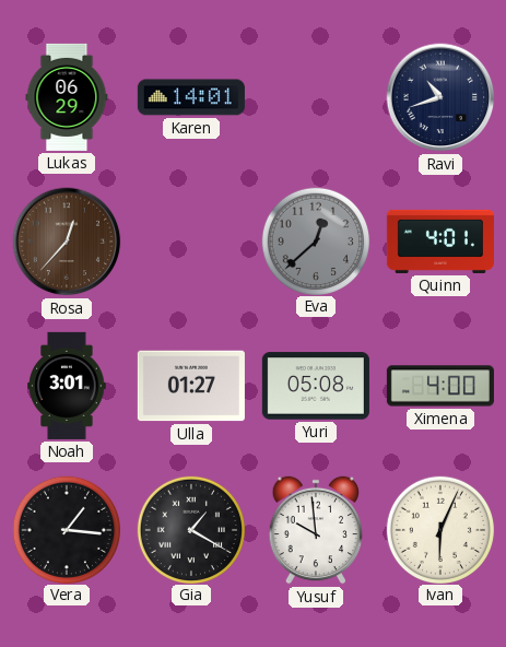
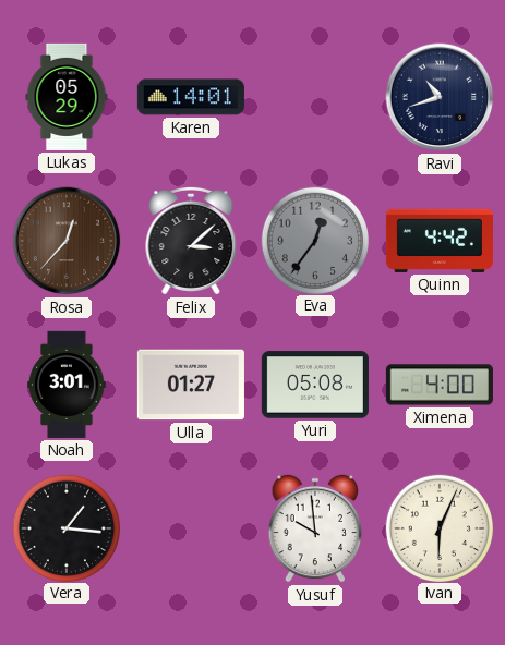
Lukas: 06:29 -> 05:29 (67, 97)
Felix: none -> 3:08 (191, 241)
Eva: 12:38 -> 12:36 (314, 240)
Quinn: 4:01 -> 4:42 (440, 241)
Gia: 1:20 -> none (190, 529)
